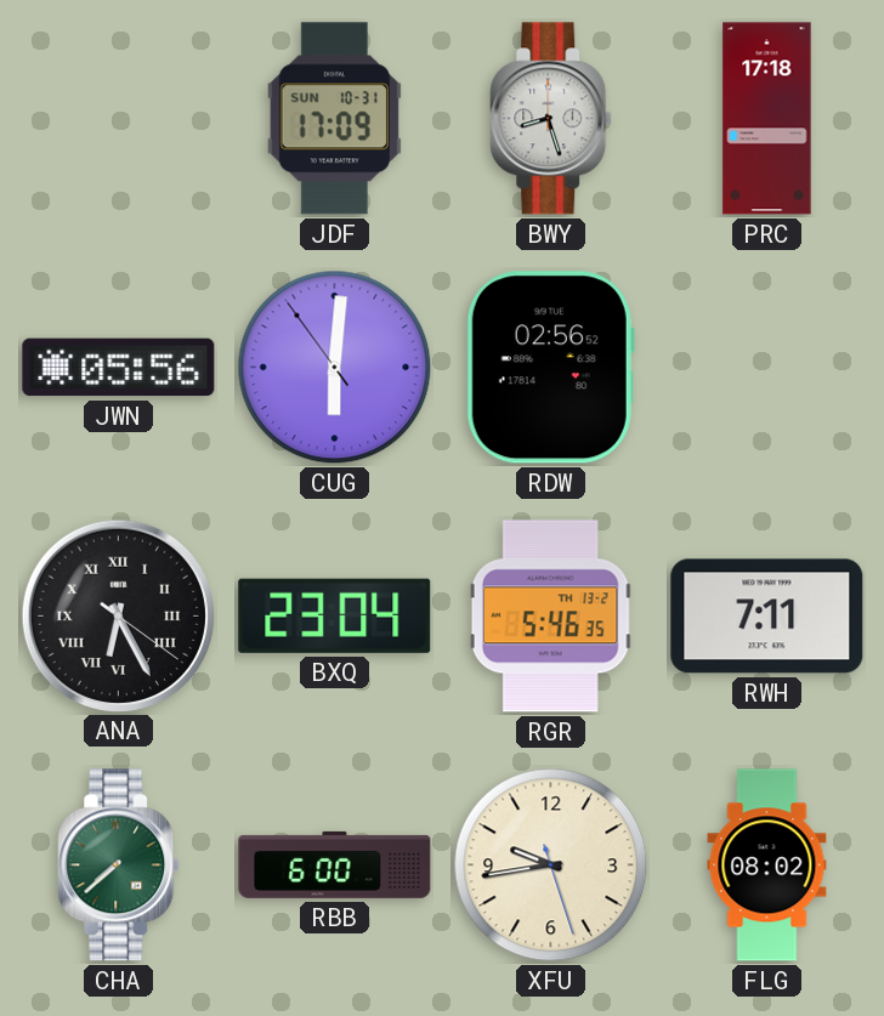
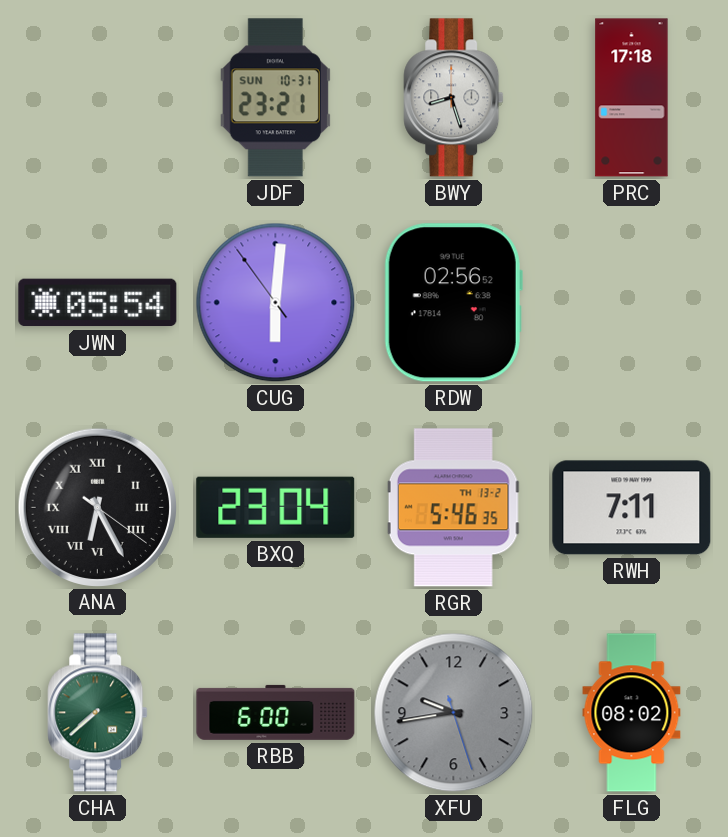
JDF: 17:09 -> 23:21 (275, 98)
JWN: 05:56 -> 05:54 (98, 303)
XFU dial: cream -> grey (454, 713)
